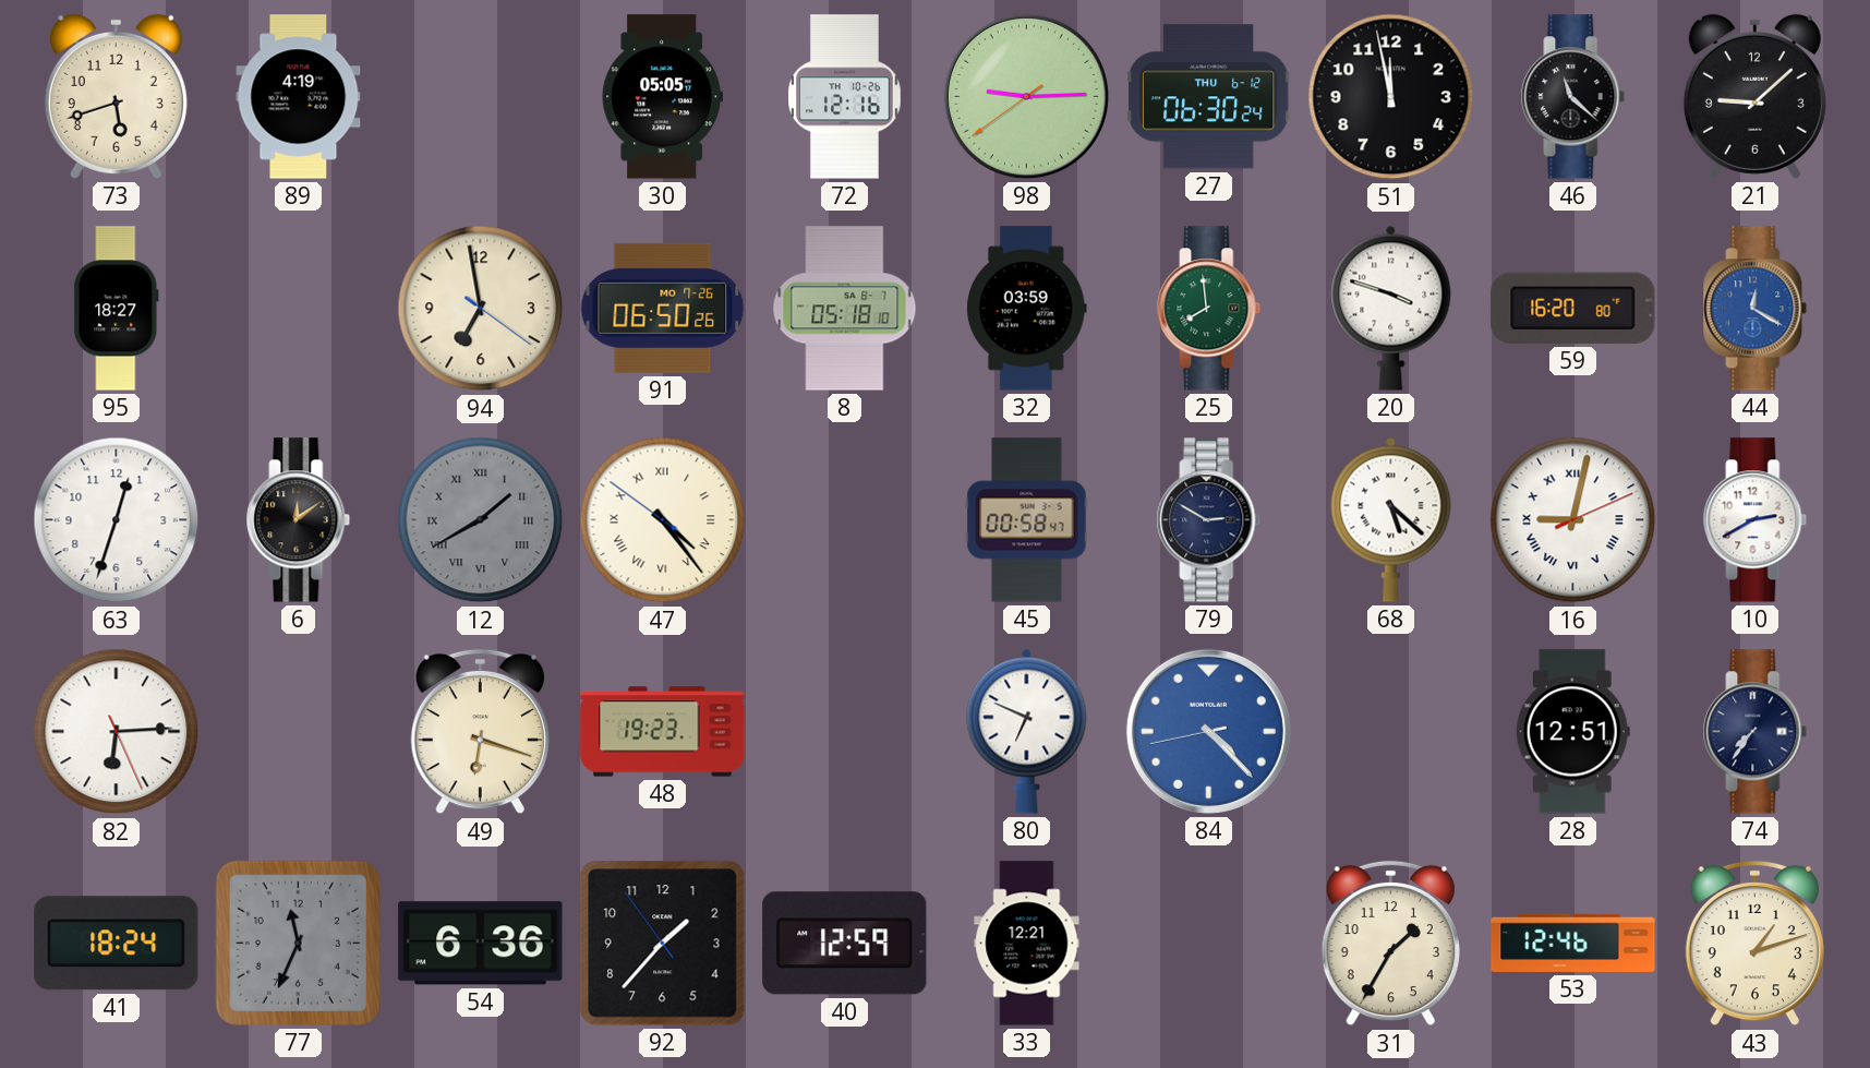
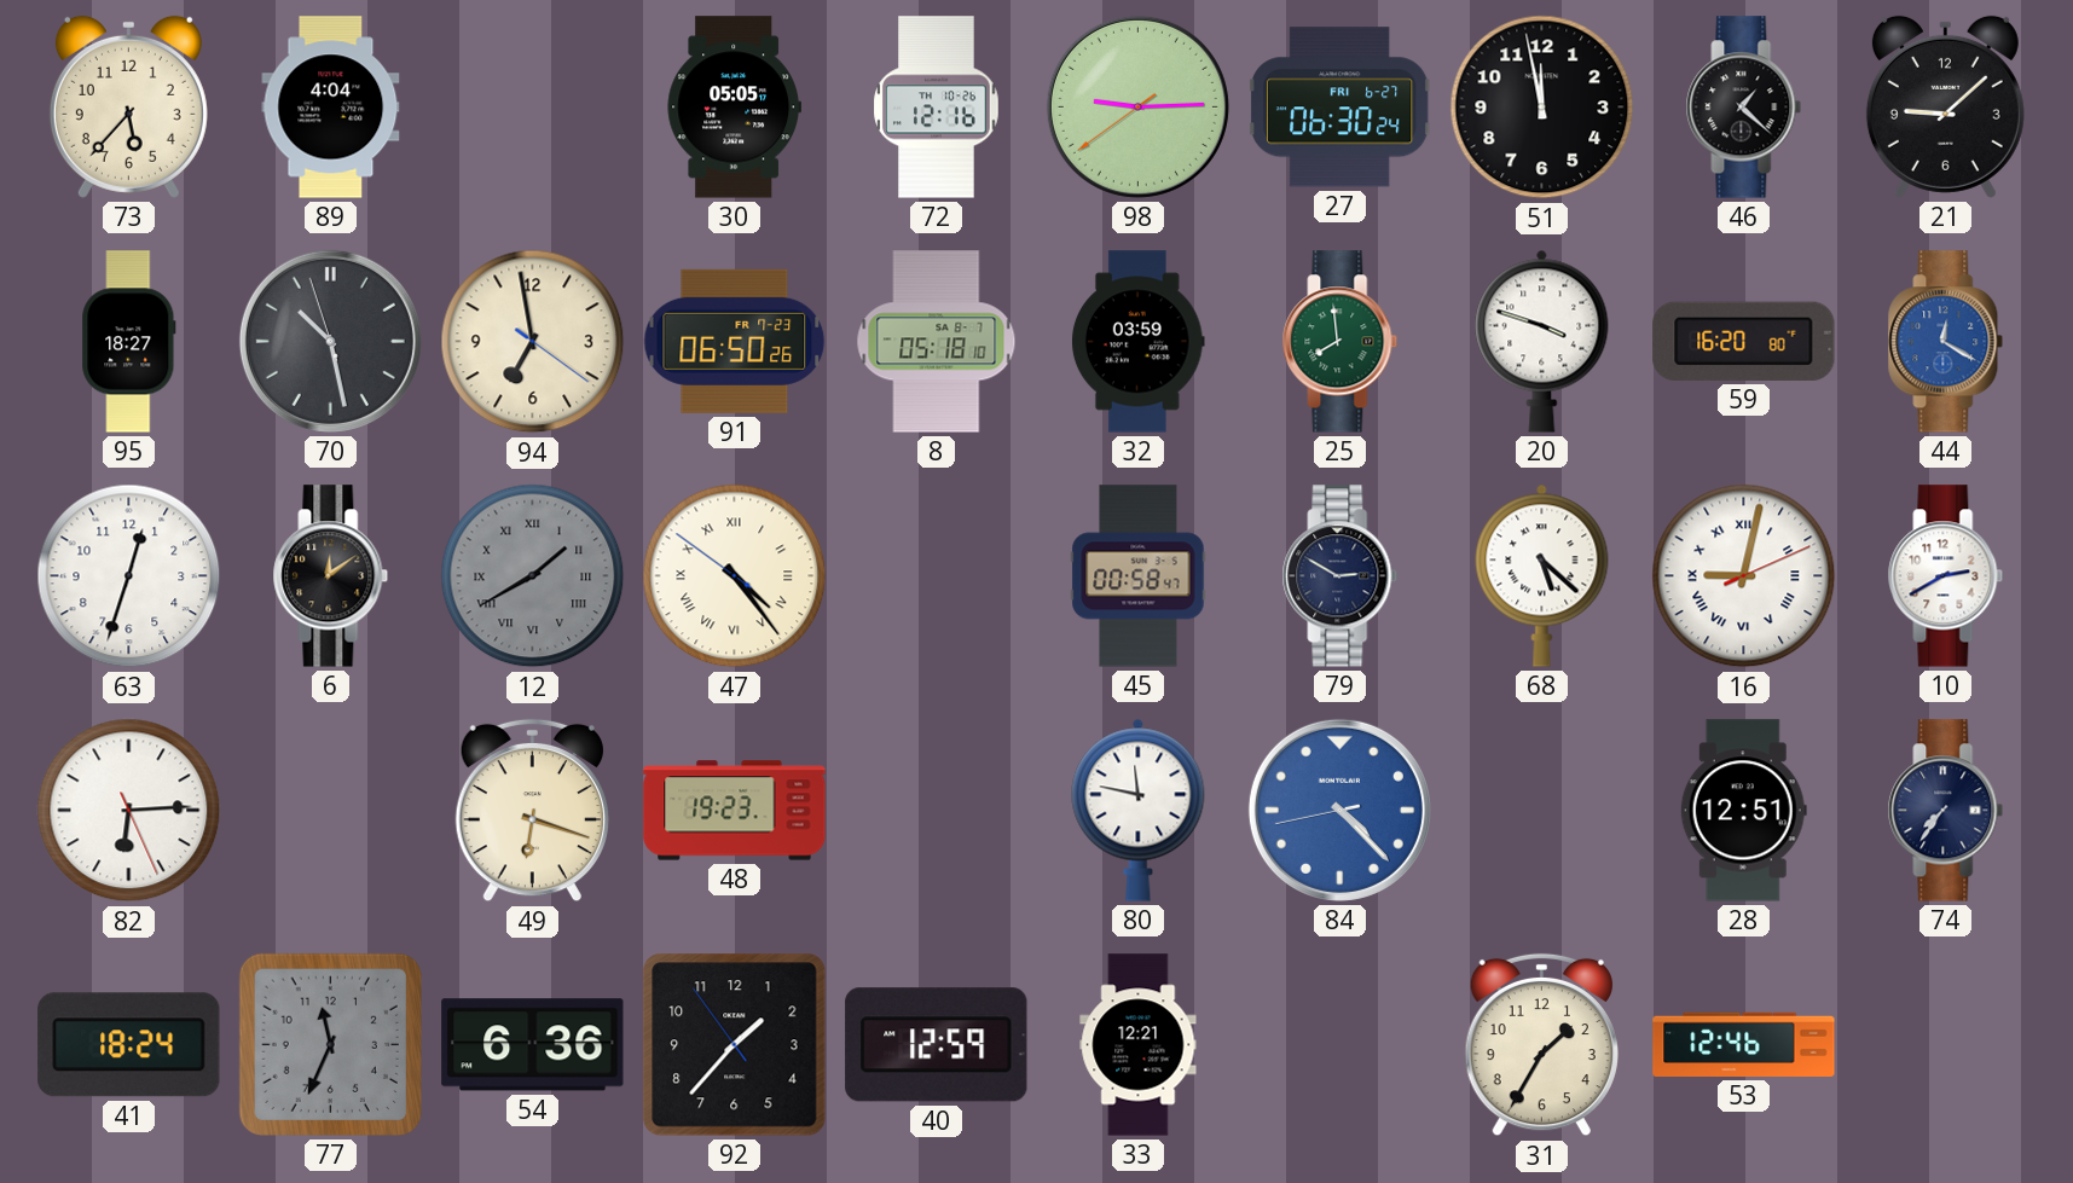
73: 5:42 -> 5:37 (128, 106)
89: 4:19 -> 4:04 (331, 108)
27 date: THU 6-12 -> FRI 6-27 (1340, 108)
46: 11:22 -> 1:22 (1744, 108)
70: none -> 10:27 (330, 341)
91 date: MO 7-26 -> FR 7-23 (735, 341)
80: 6:49 -> 11:47 (1139, 810)
43: 1:12 -> none (1754, 944)
